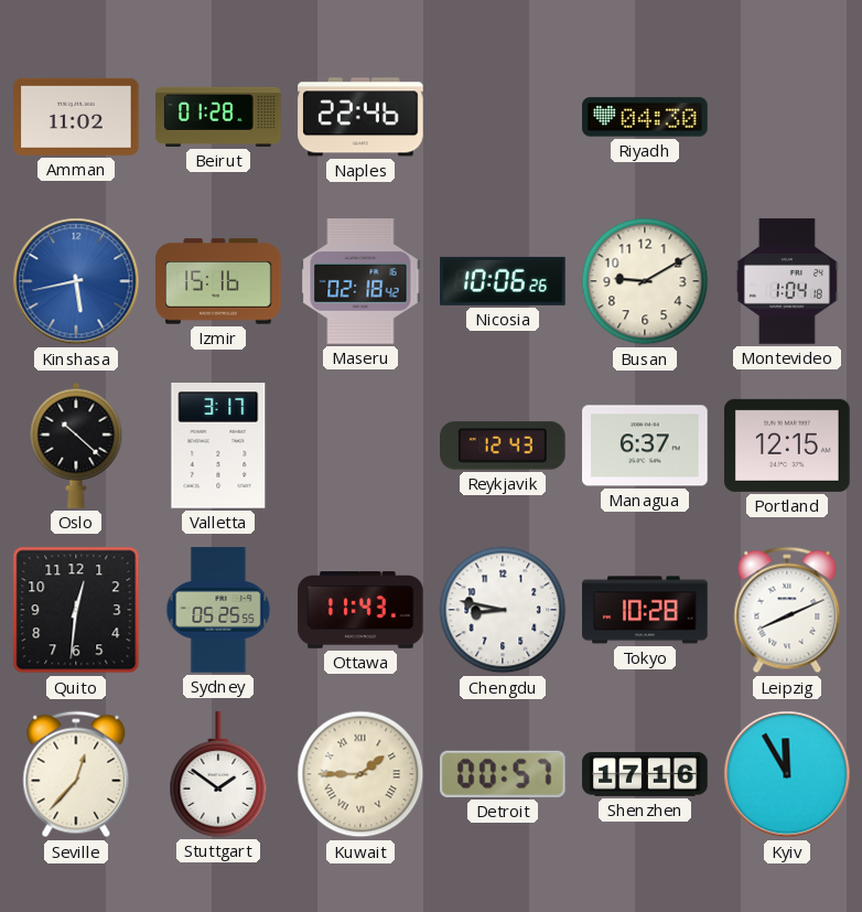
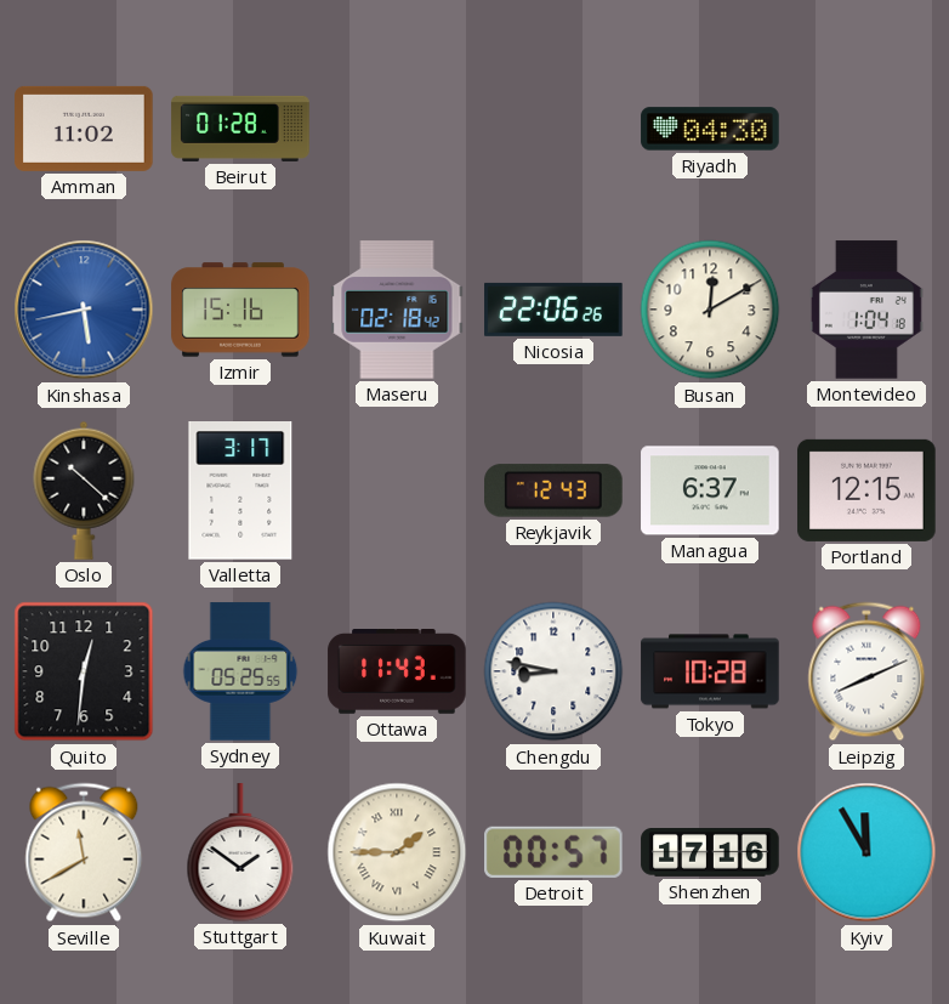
Naples: 22:46 -> none (360, 117)
Nicosia: 10:06 -> 22:06 (553, 310)
Busan: 9:10 -> 12:10 (710, 310)
Seville: 12:37 -> 11:40 (84, 852)
